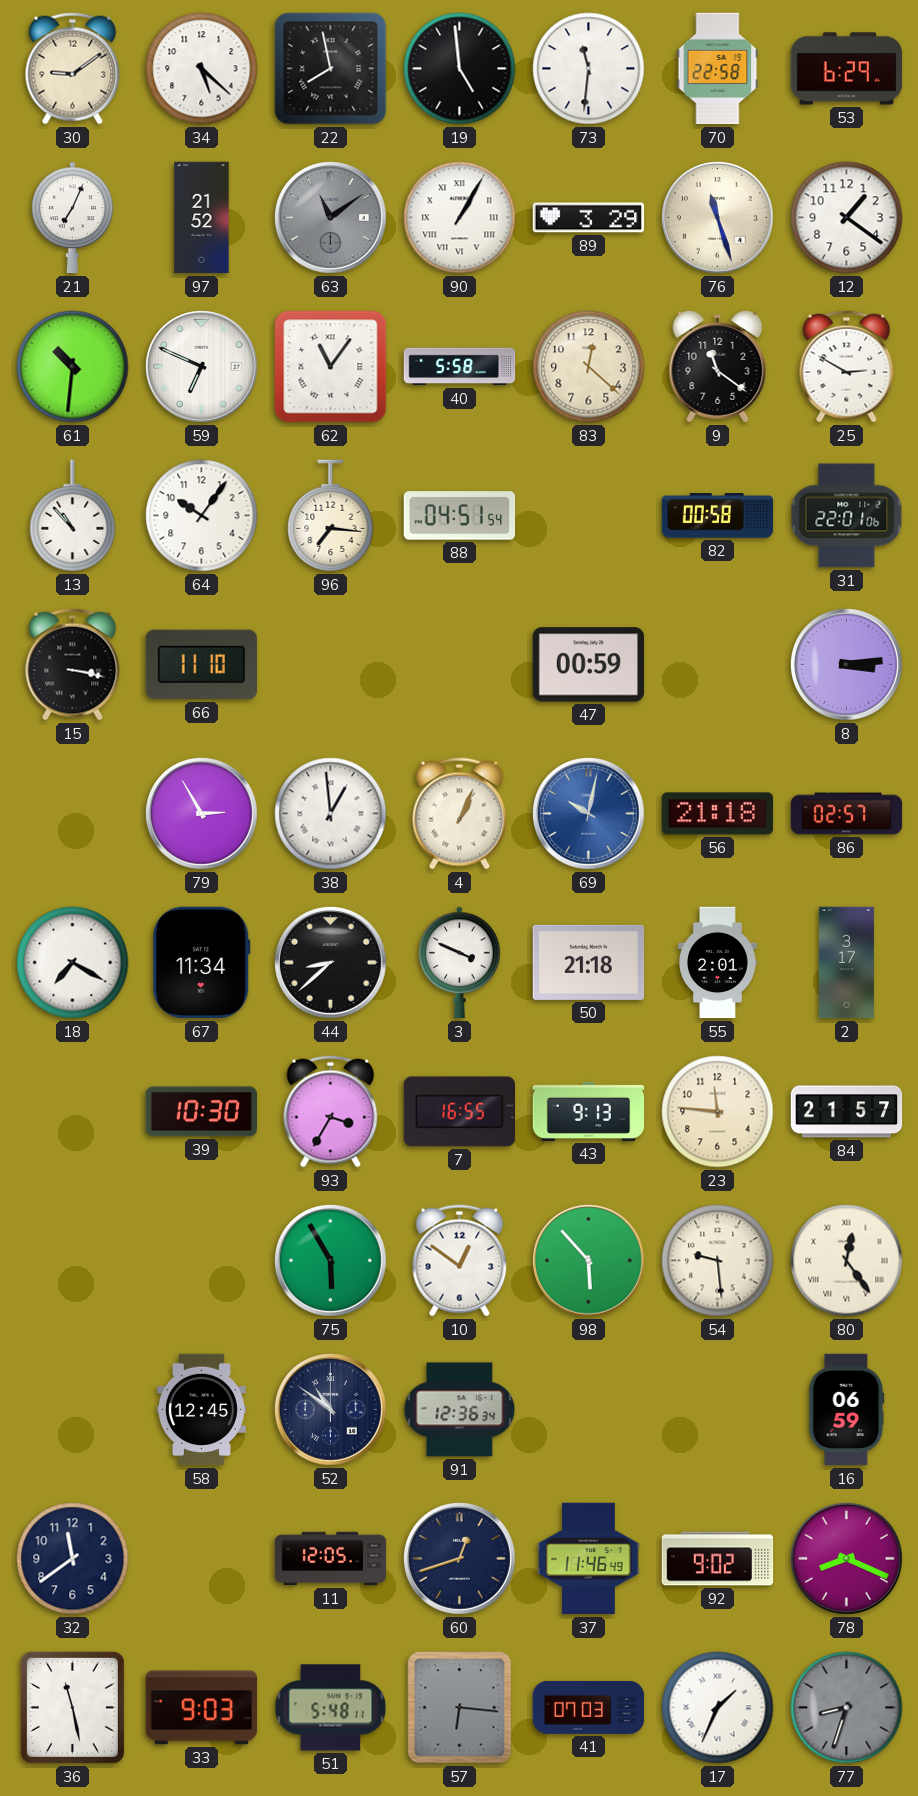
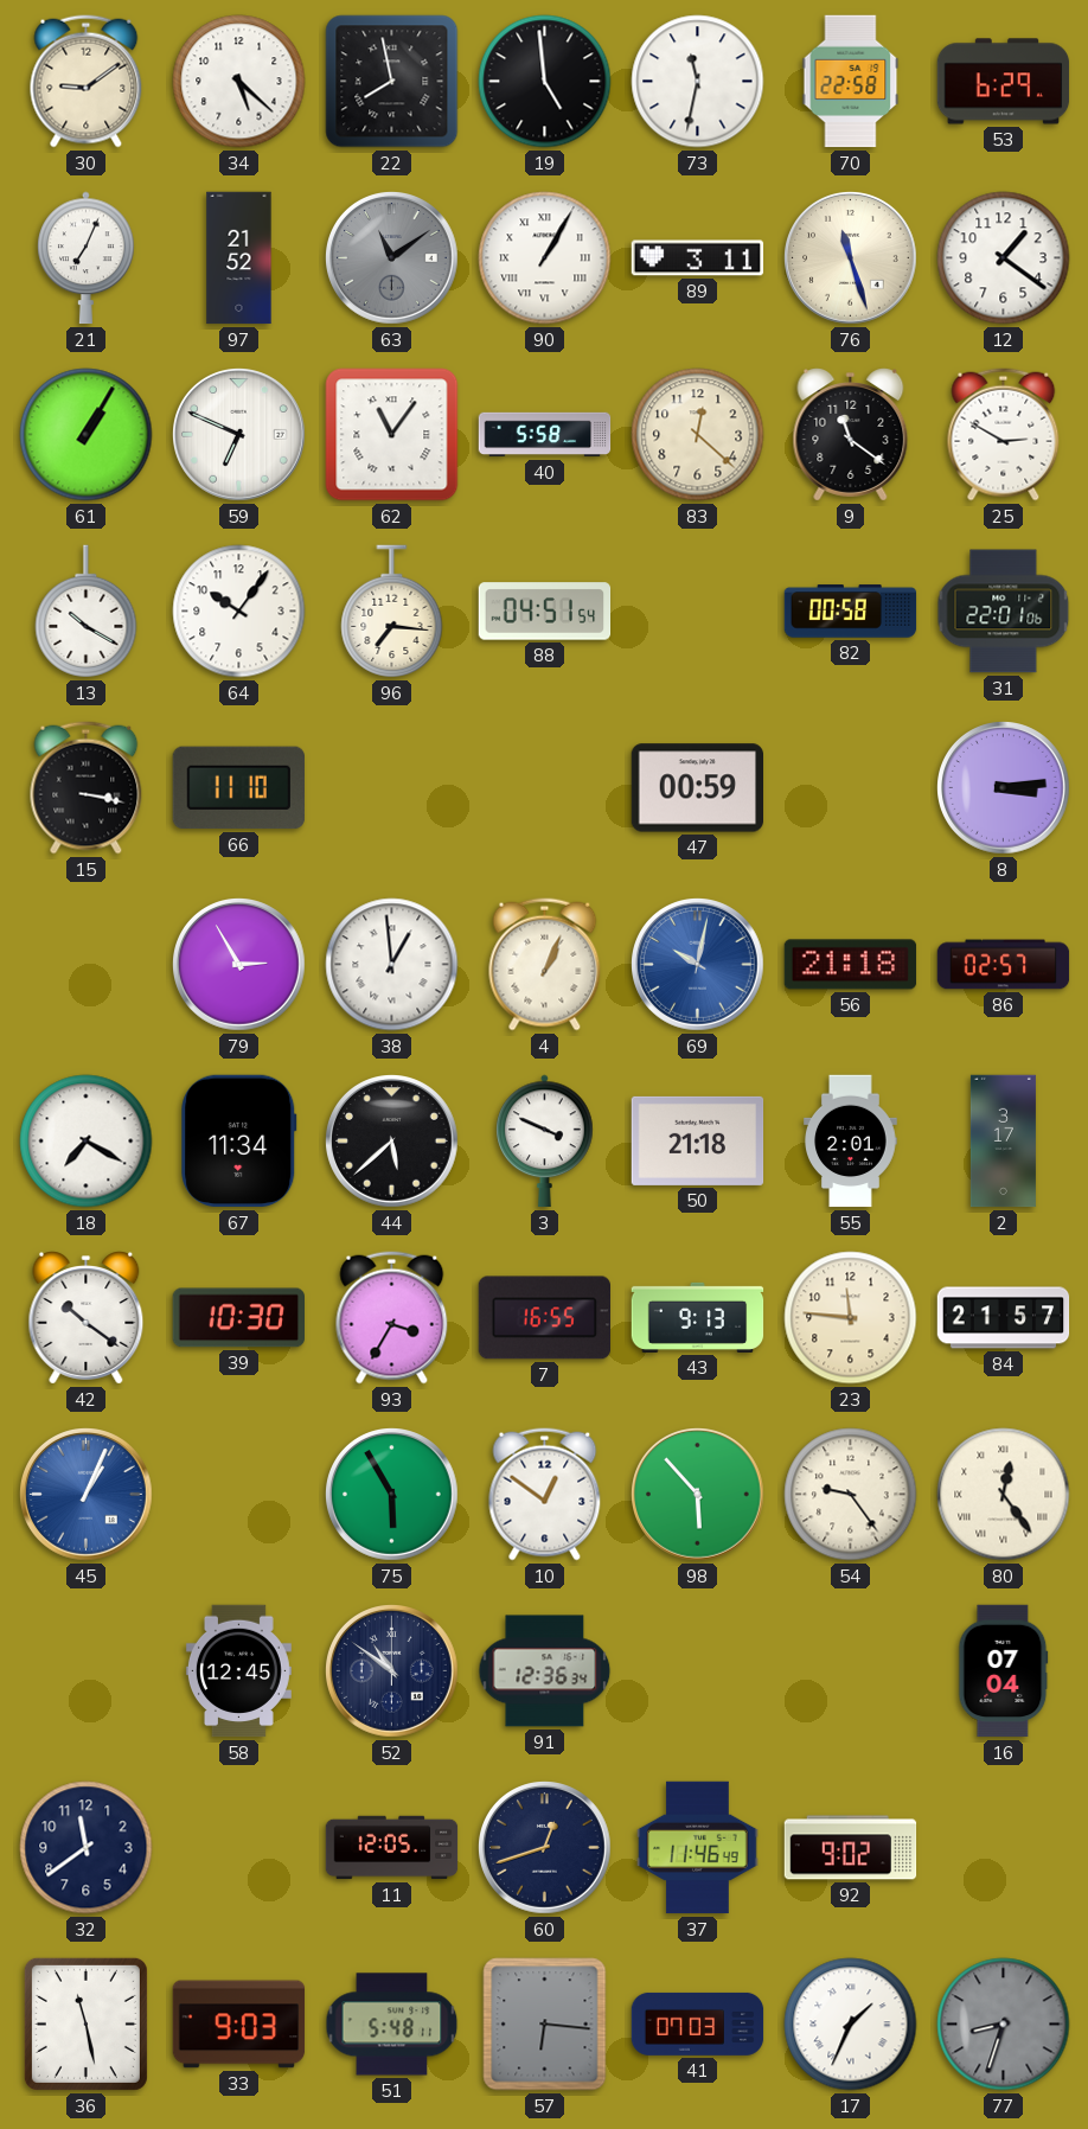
73: 11:31 -> 11:32 (698, 82)
89: 3:29 -> 3:11 (698, 258)
61: 10:31 -> 1:05 (87, 435)
13: 10:53 -> 10:20 (87, 612)
44: 8:38 -> 5:38 (392, 1142)
42: none -> 10:21 (87, 1318)
45: none -> 1:04 (87, 1495)
54: 9:29 -> 9:24 (851, 1495)
16: 06:59 -> 07:04 (1004, 1671)
78: 8:19 -> none (847, 1559)
